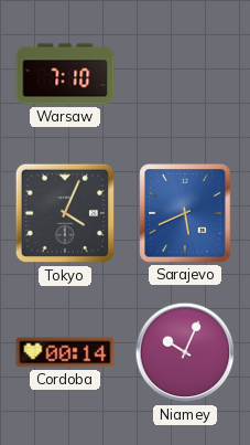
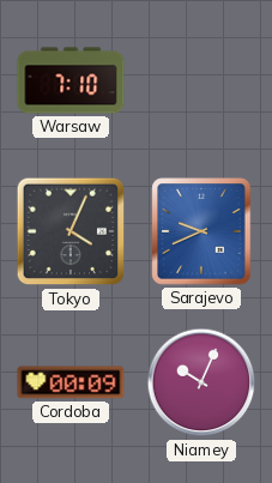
Sarajevo: 5:41 -> 9:41 (201, 231)
Cordoba: 00:14 -> 00:09 (71, 382)
